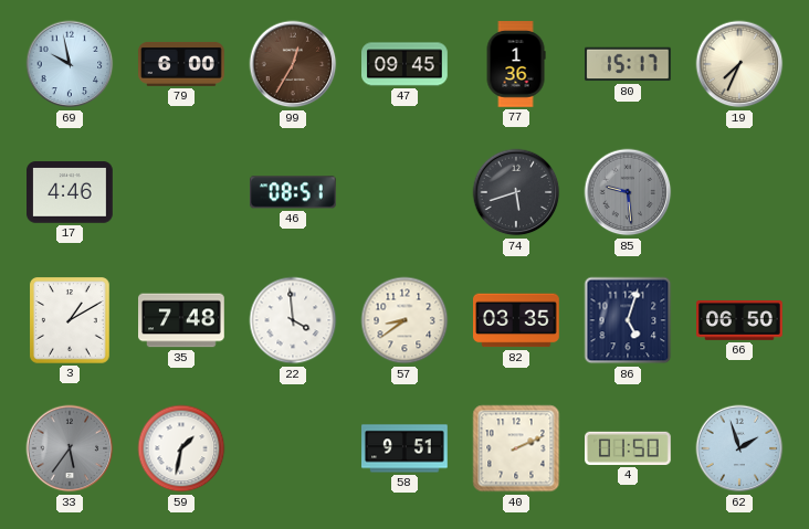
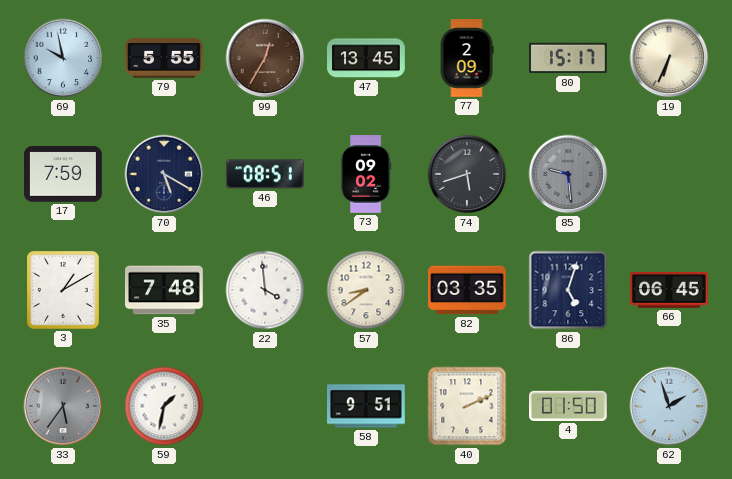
79: 6:00 -> 5:55 (164, 58)
47: 09:45 -> 13:45 (367, 58)
77: 1:36 -> 2:09 (467, 58)
19: 7:34 -> 6:34 (669, 58)
17: 4:46 -> 7:59 (64, 174)
70: none -> 5:20 (164, 174)
73: none -> 09:02 (366, 174)
66: 06:50 -> 06:45 (669, 291)
